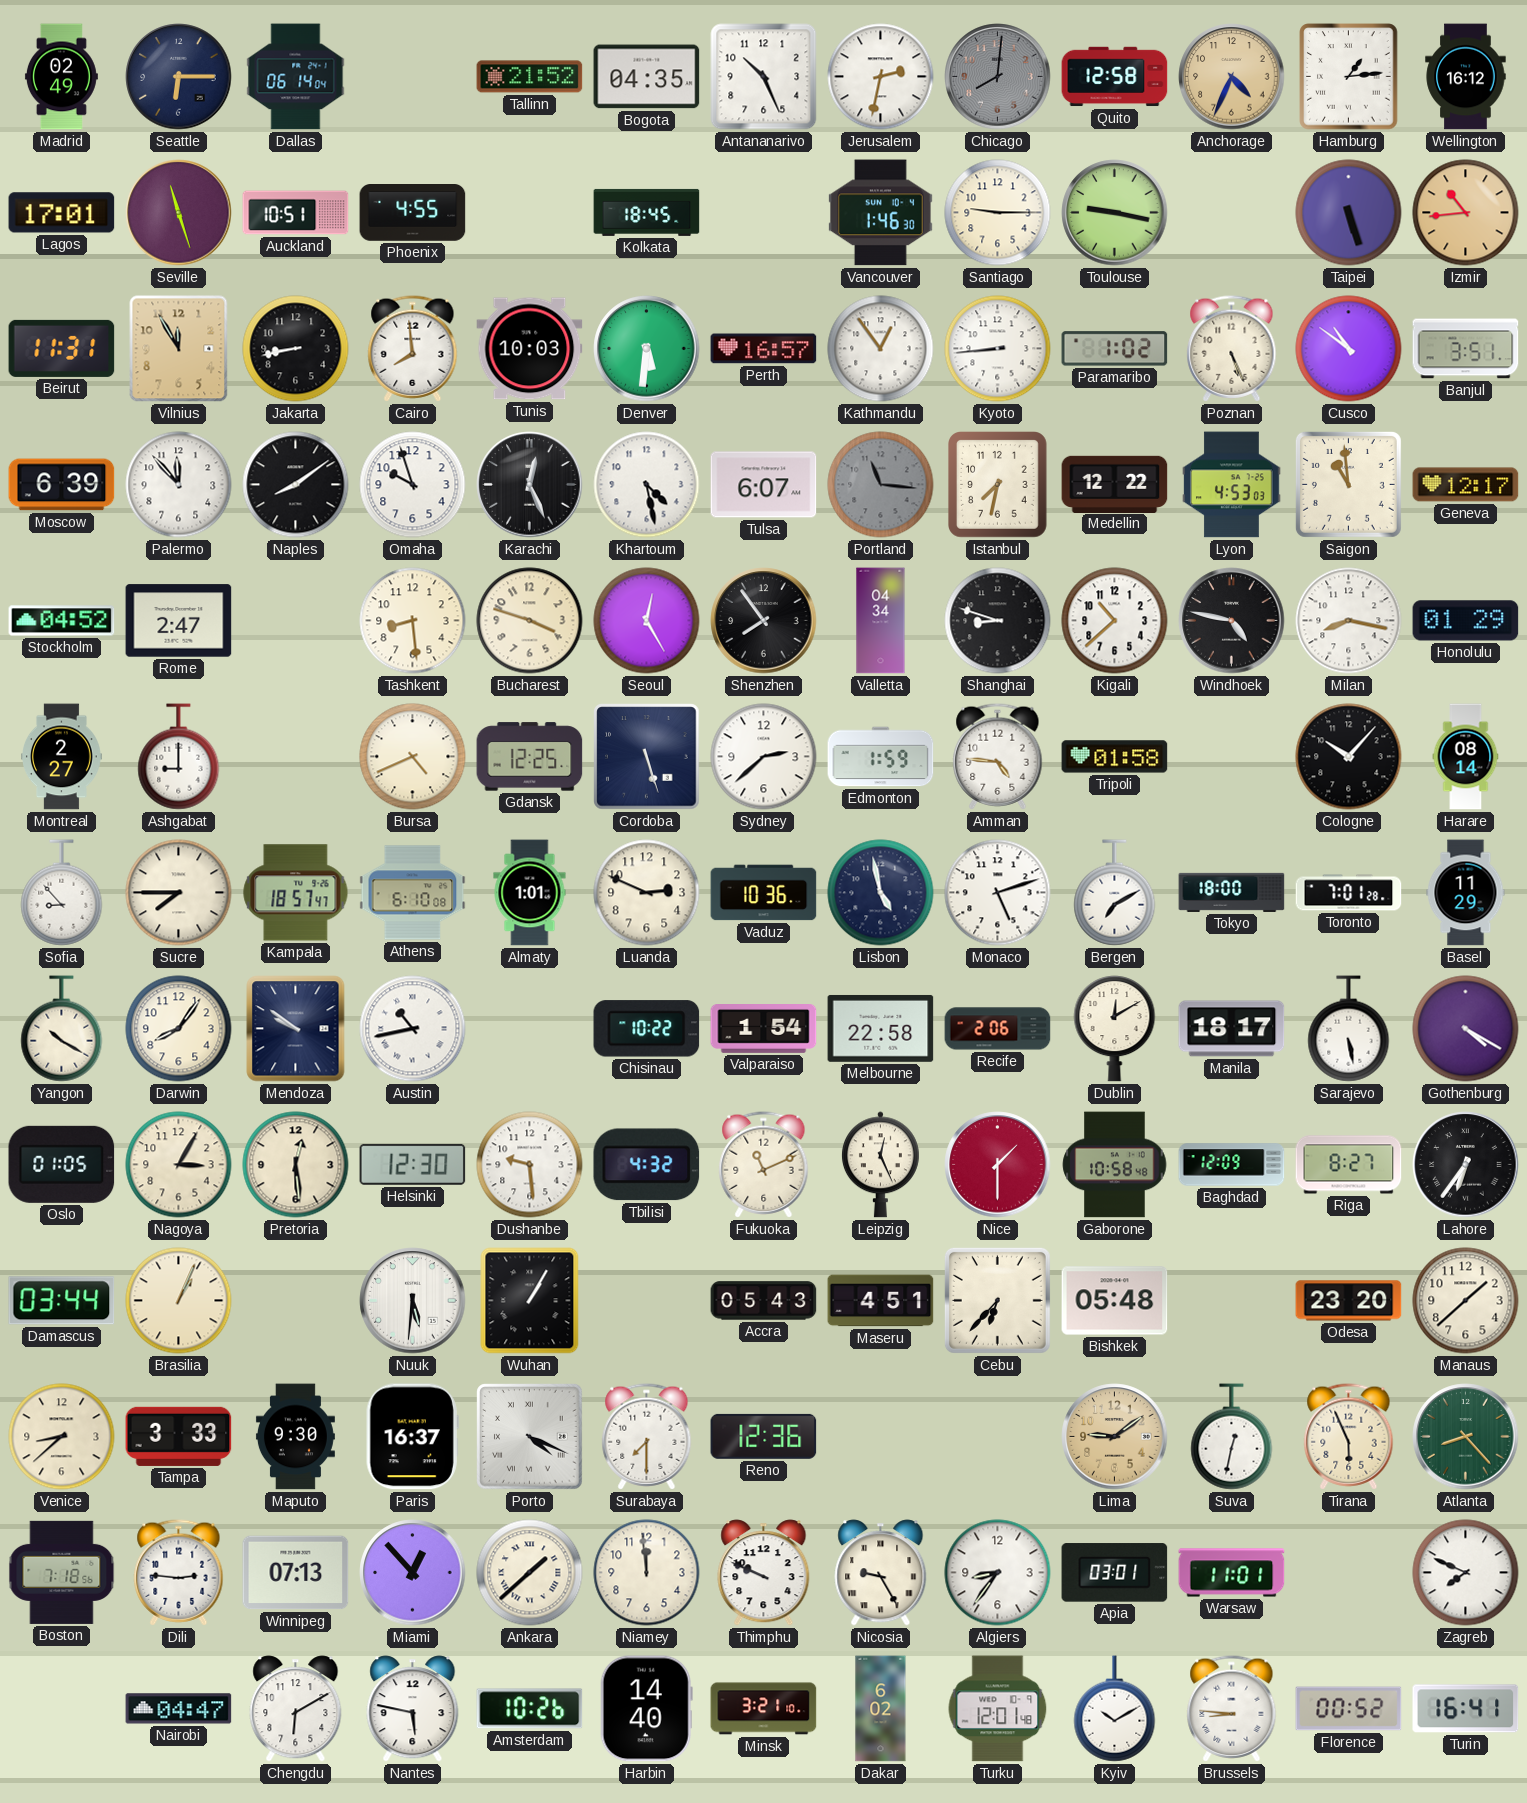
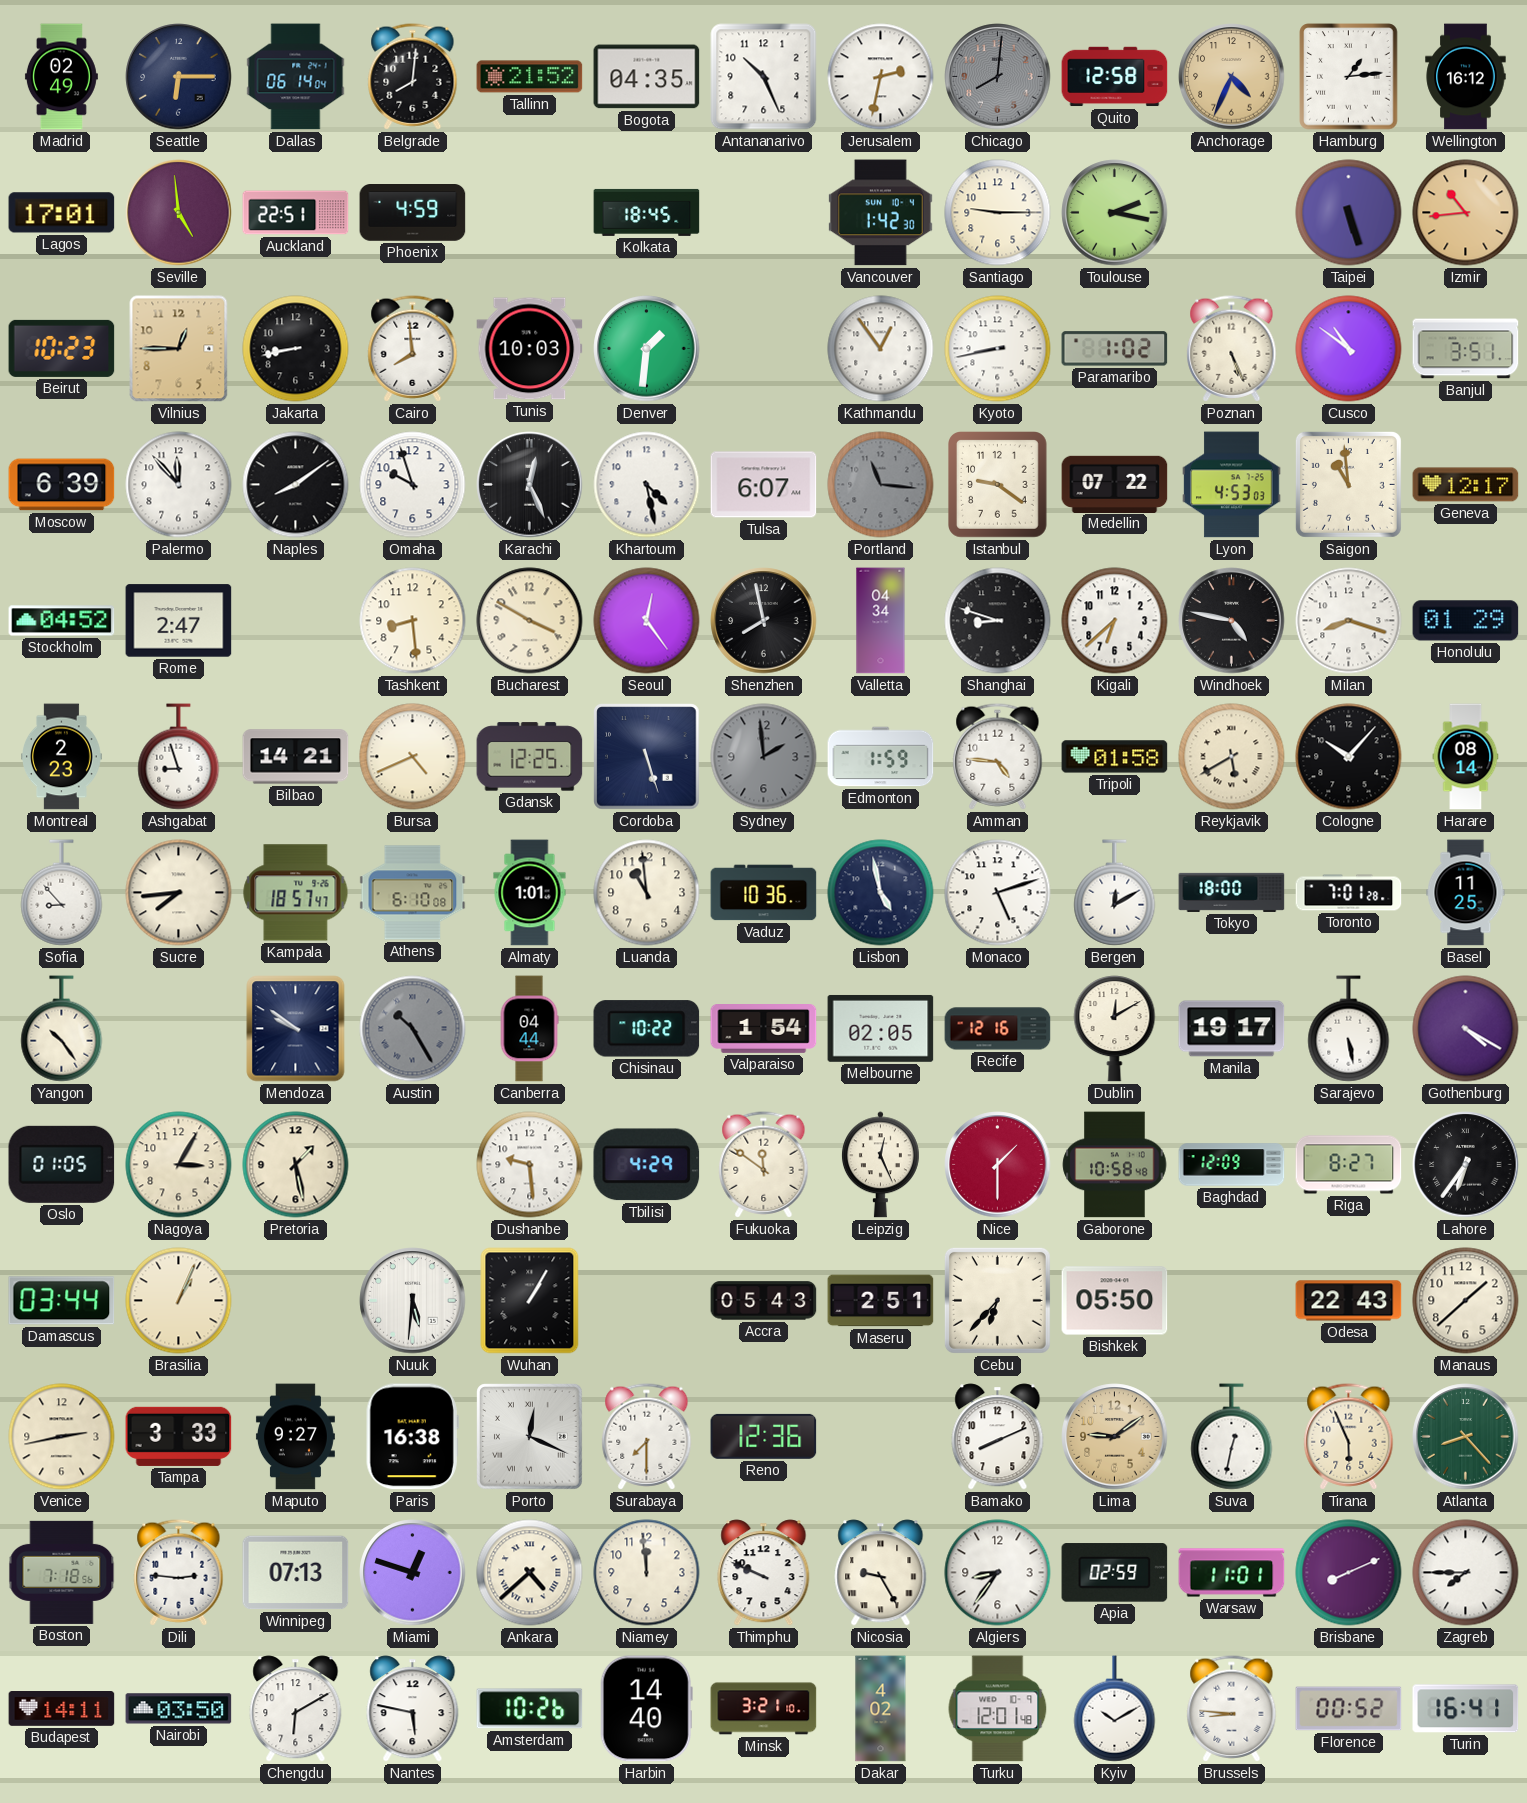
Belgrade: none -> 8:01 (413, 77)
Seville: 11:27 -> 4:59 (179, 213)
Auckland: 10:51 -> 22:51 (296, 213)
Phoenix: 4:55 -> 4:59 (413, 213)
Vancouver: 1:46 -> 1:42 (881, 213)
Toulouse: 9:17 -> 2:17 (1115, 213)
Beirut: 11:31 -> 10:23 (62, 348)
Vilnius: 11:55 -> 12:45 (179, 349)
Denver: 5:31 -> 1:31 (647, 349)
Perth: 16:57 -> none (764, 349)
Kyoto: 8:44 -> 8:43 (998, 349)
Istanbul: 7:32 -> 9:21 (998, 485)
Medellin: 12:22 -> 07:22 (1115, 484)
Bucharest: 3:48 -> 3:50 (530, 621)
Seoul: 12:25 -> 12:24 (647, 621)
Shenzhen: 7:54 -> 7:58 (764, 621)
Kigali: 10:38 -> 6:38 (1115, 621)
Milan: 8:17 -> 8:18 (1349, 621)
Montreal: 2:27 -> 2:23 (62, 757)
Ashgabat: 9:00 -> 8:57 (179, 757)
Bilbao: none -> 14:21 (296, 757)
Sydney: 2:38 -> 1:59 (764, 757)
Sydney dial: white -> grey (764, 757)
Reykjavik: none -> 5:40 (1232, 757)
Sucre: 7:45 -> 7:44 (179, 893)
Luanda: 2:49 -> 10:59 (647, 893)
Bergen: 7:10 -> 12:10 (1115, 893)
Basel: 11:29 -> 11:25 (1466, 893)
Yangon: 10:20 -> 10:24 (62, 1029)
Darwin: 8:06 -> none (179, 1029)
Austin: 10:43 -> 10:25 (413, 1029)
Austin dial: white -> grey (413, 1029)
Canberra: none -> 04:44 (529, 1029)
Melbourne: 22:58 -> 02:05 (881, 1028)
Recife: 2:06 -> 12:16 (998, 1029)
Manila: 18:17 -> 19:17 (1232, 1029)
Pretoria: 12:29 -> 1:28 (296, 1165)
Helsinki: 12:30 -> none (413, 1164)
Tbilisi: 4:32 -> 4:29 (647, 1165)
Fukuoka: 11:11 -> 11:51 (764, 1165)
Maseru: 4:51 -> 2:51 (881, 1301)
Bishkek: 05:48 -> 05:50 (1115, 1301)
Odesa: 23:20 -> 22:43 (1349, 1301)
Venice: 8:38 -> 2:43 (62, 1437)
Maputo: 9:30 -> 9:27 (295, 1437)
Paris: 16:37 -> 16:38 (412, 1437)
Porto: 4:19 -> 12:19 (530, 1437)
Bamako: none -> 8:11 (998, 1437)
Miami: 12:53 -> 12:48 (413, 1573)
Ankara: 1:38 -> 4:38 (530, 1573)
Apia: 03:01 -> 02:59 (1115, 1573)
Brisbane: none -> 8:11 (1349, 1573)
Zagreb: 7:49 -> 7:45 (1466, 1573)
Budapest: none -> 14:11 (62, 1709)
Nairobi: 04:47 -> 03:50 (179, 1709)
Dakar: 6:02 -> 4:02 (881, 1709)
